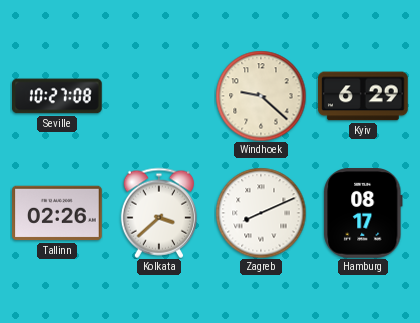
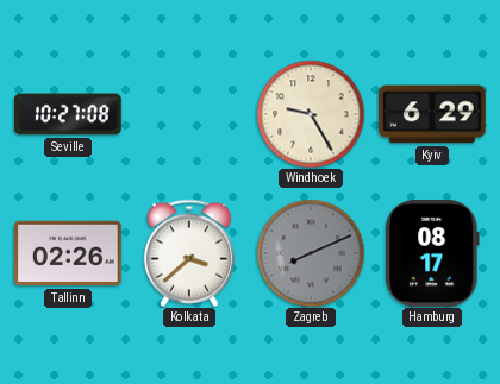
Windhoek: 9:22 -> 9:25 (311, 114)
Zagreb dial: white -> grey (311, 253)
